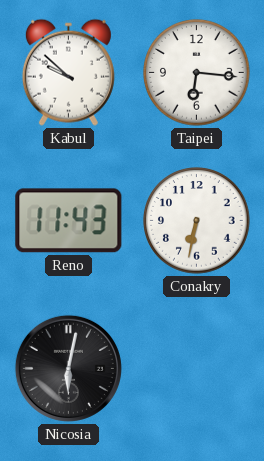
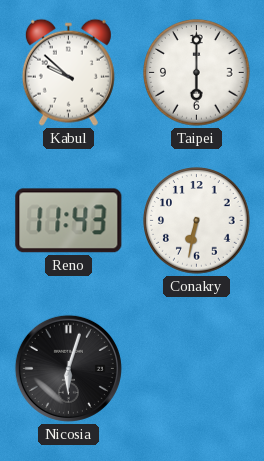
Taipei: 6:16 -> 6:00 (197, 73)
Nicosia: 6:02 -> 6:03 (68, 368)
